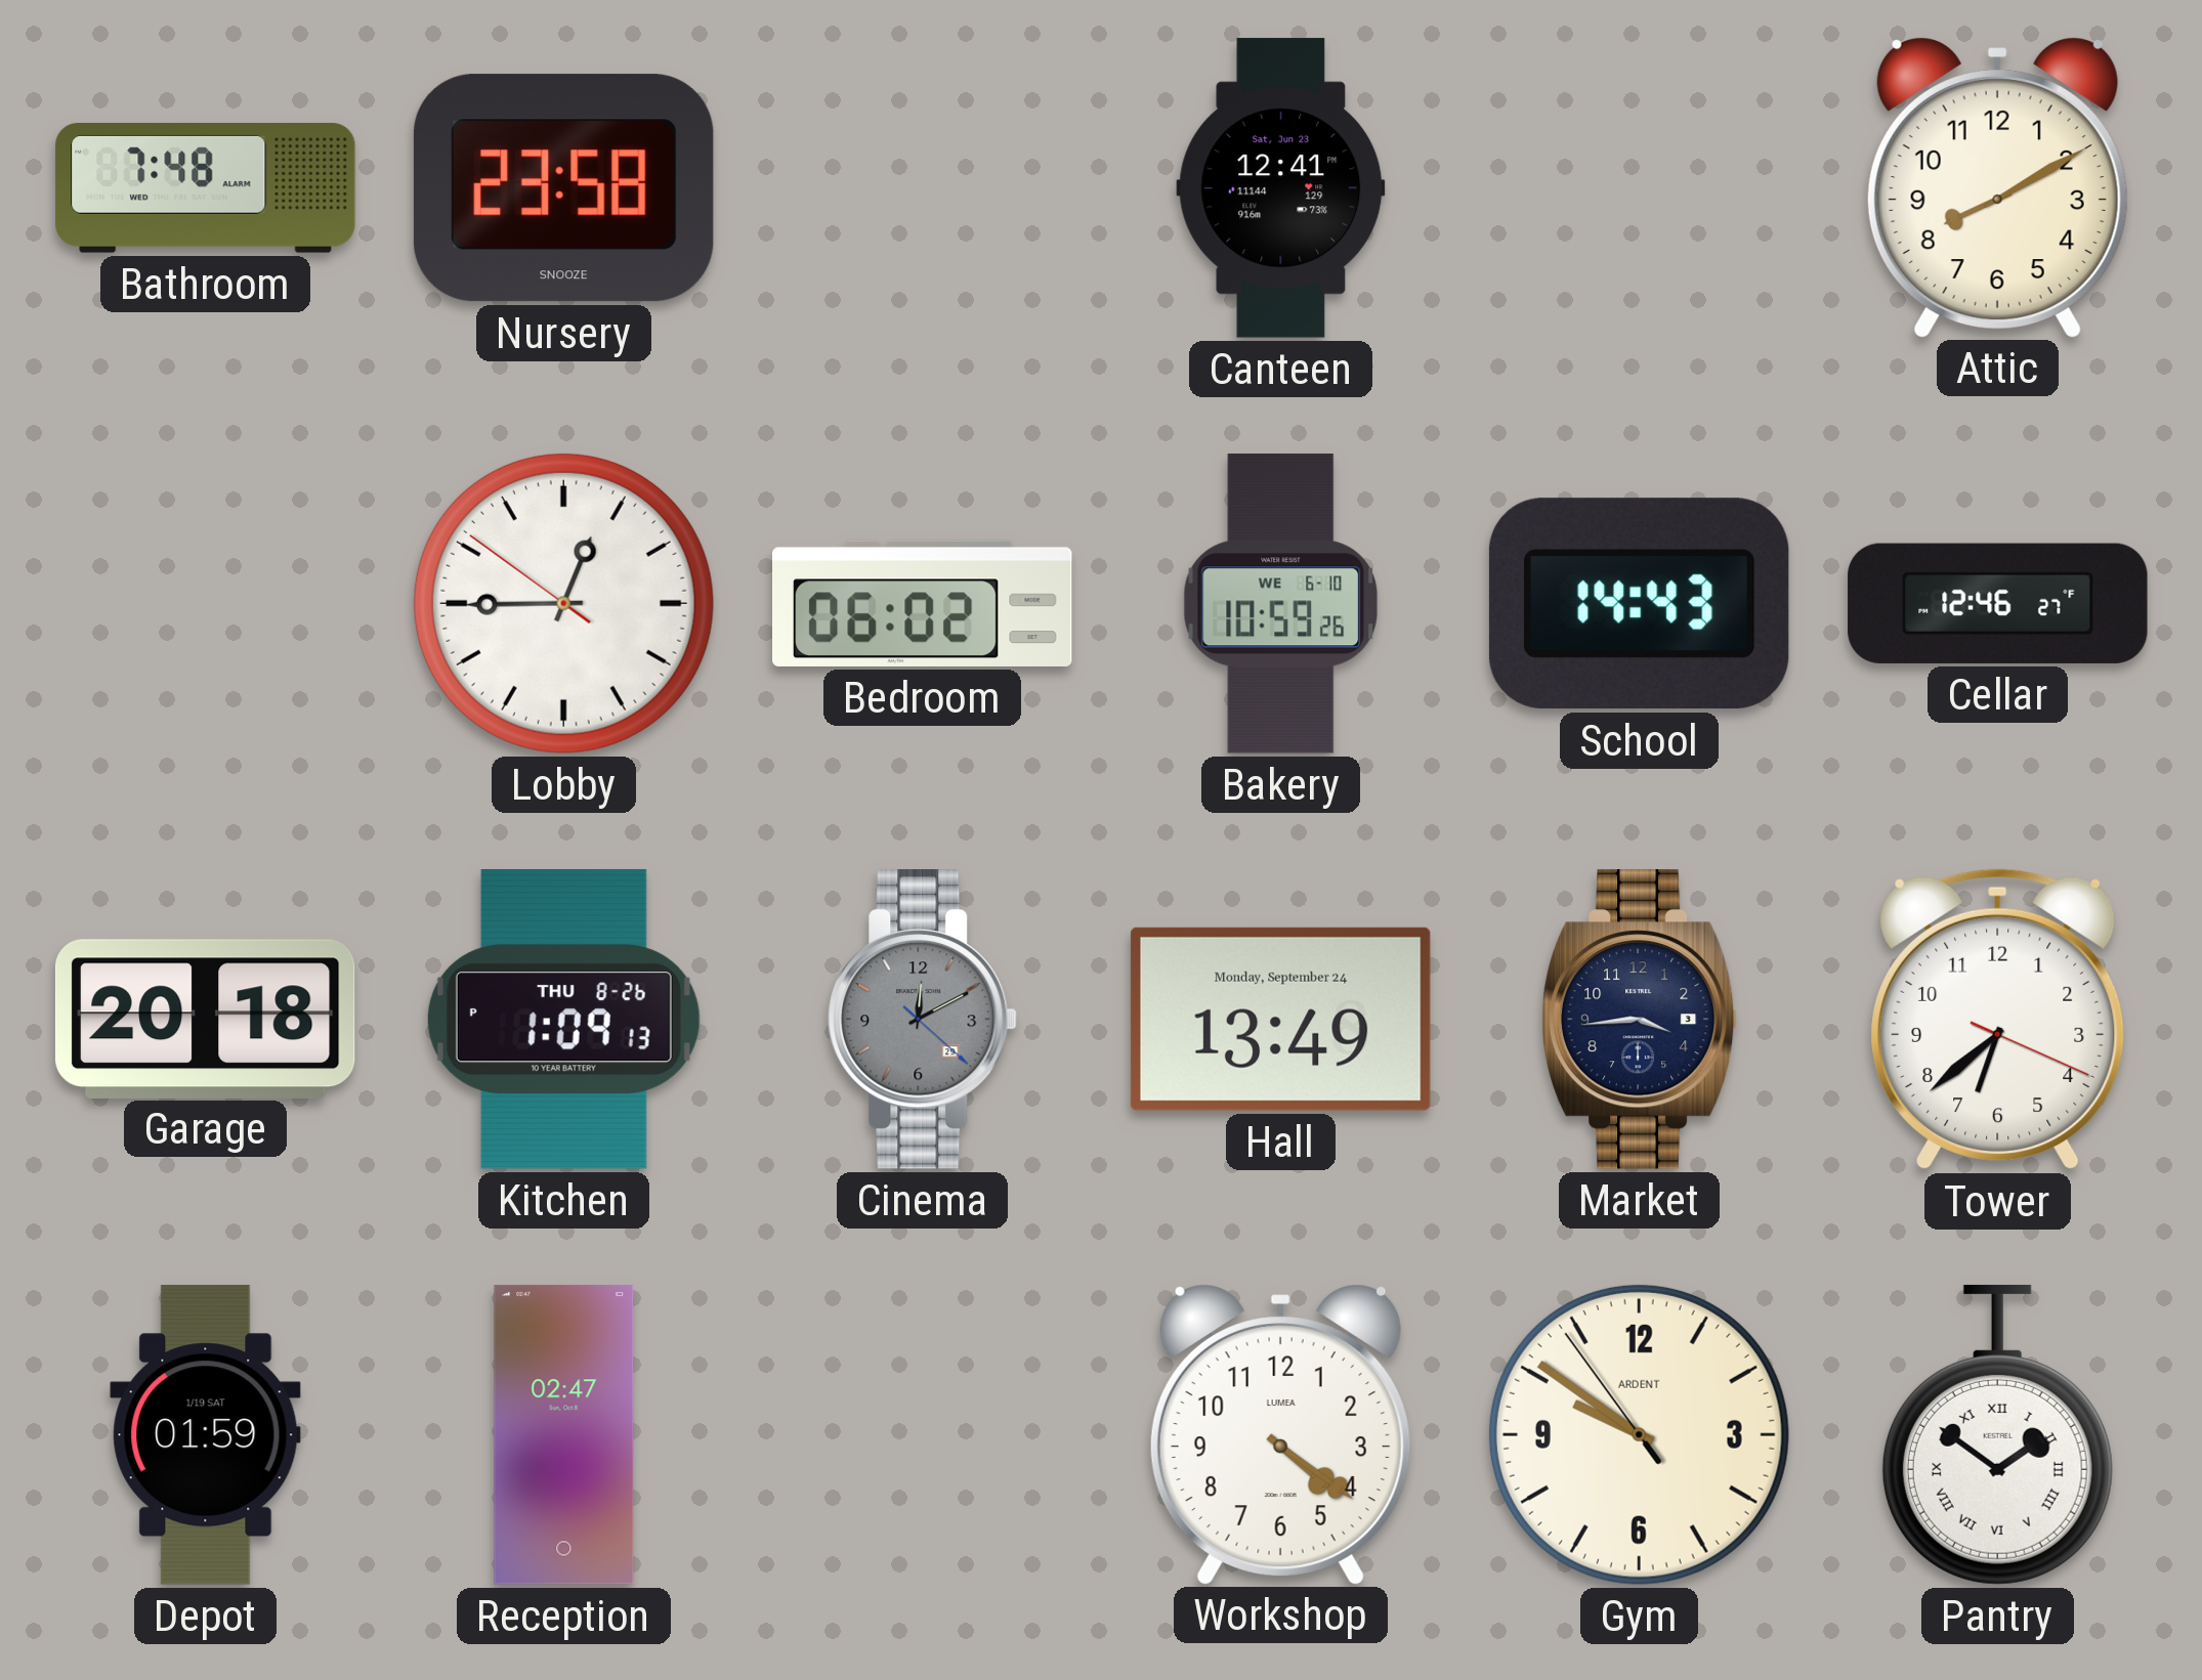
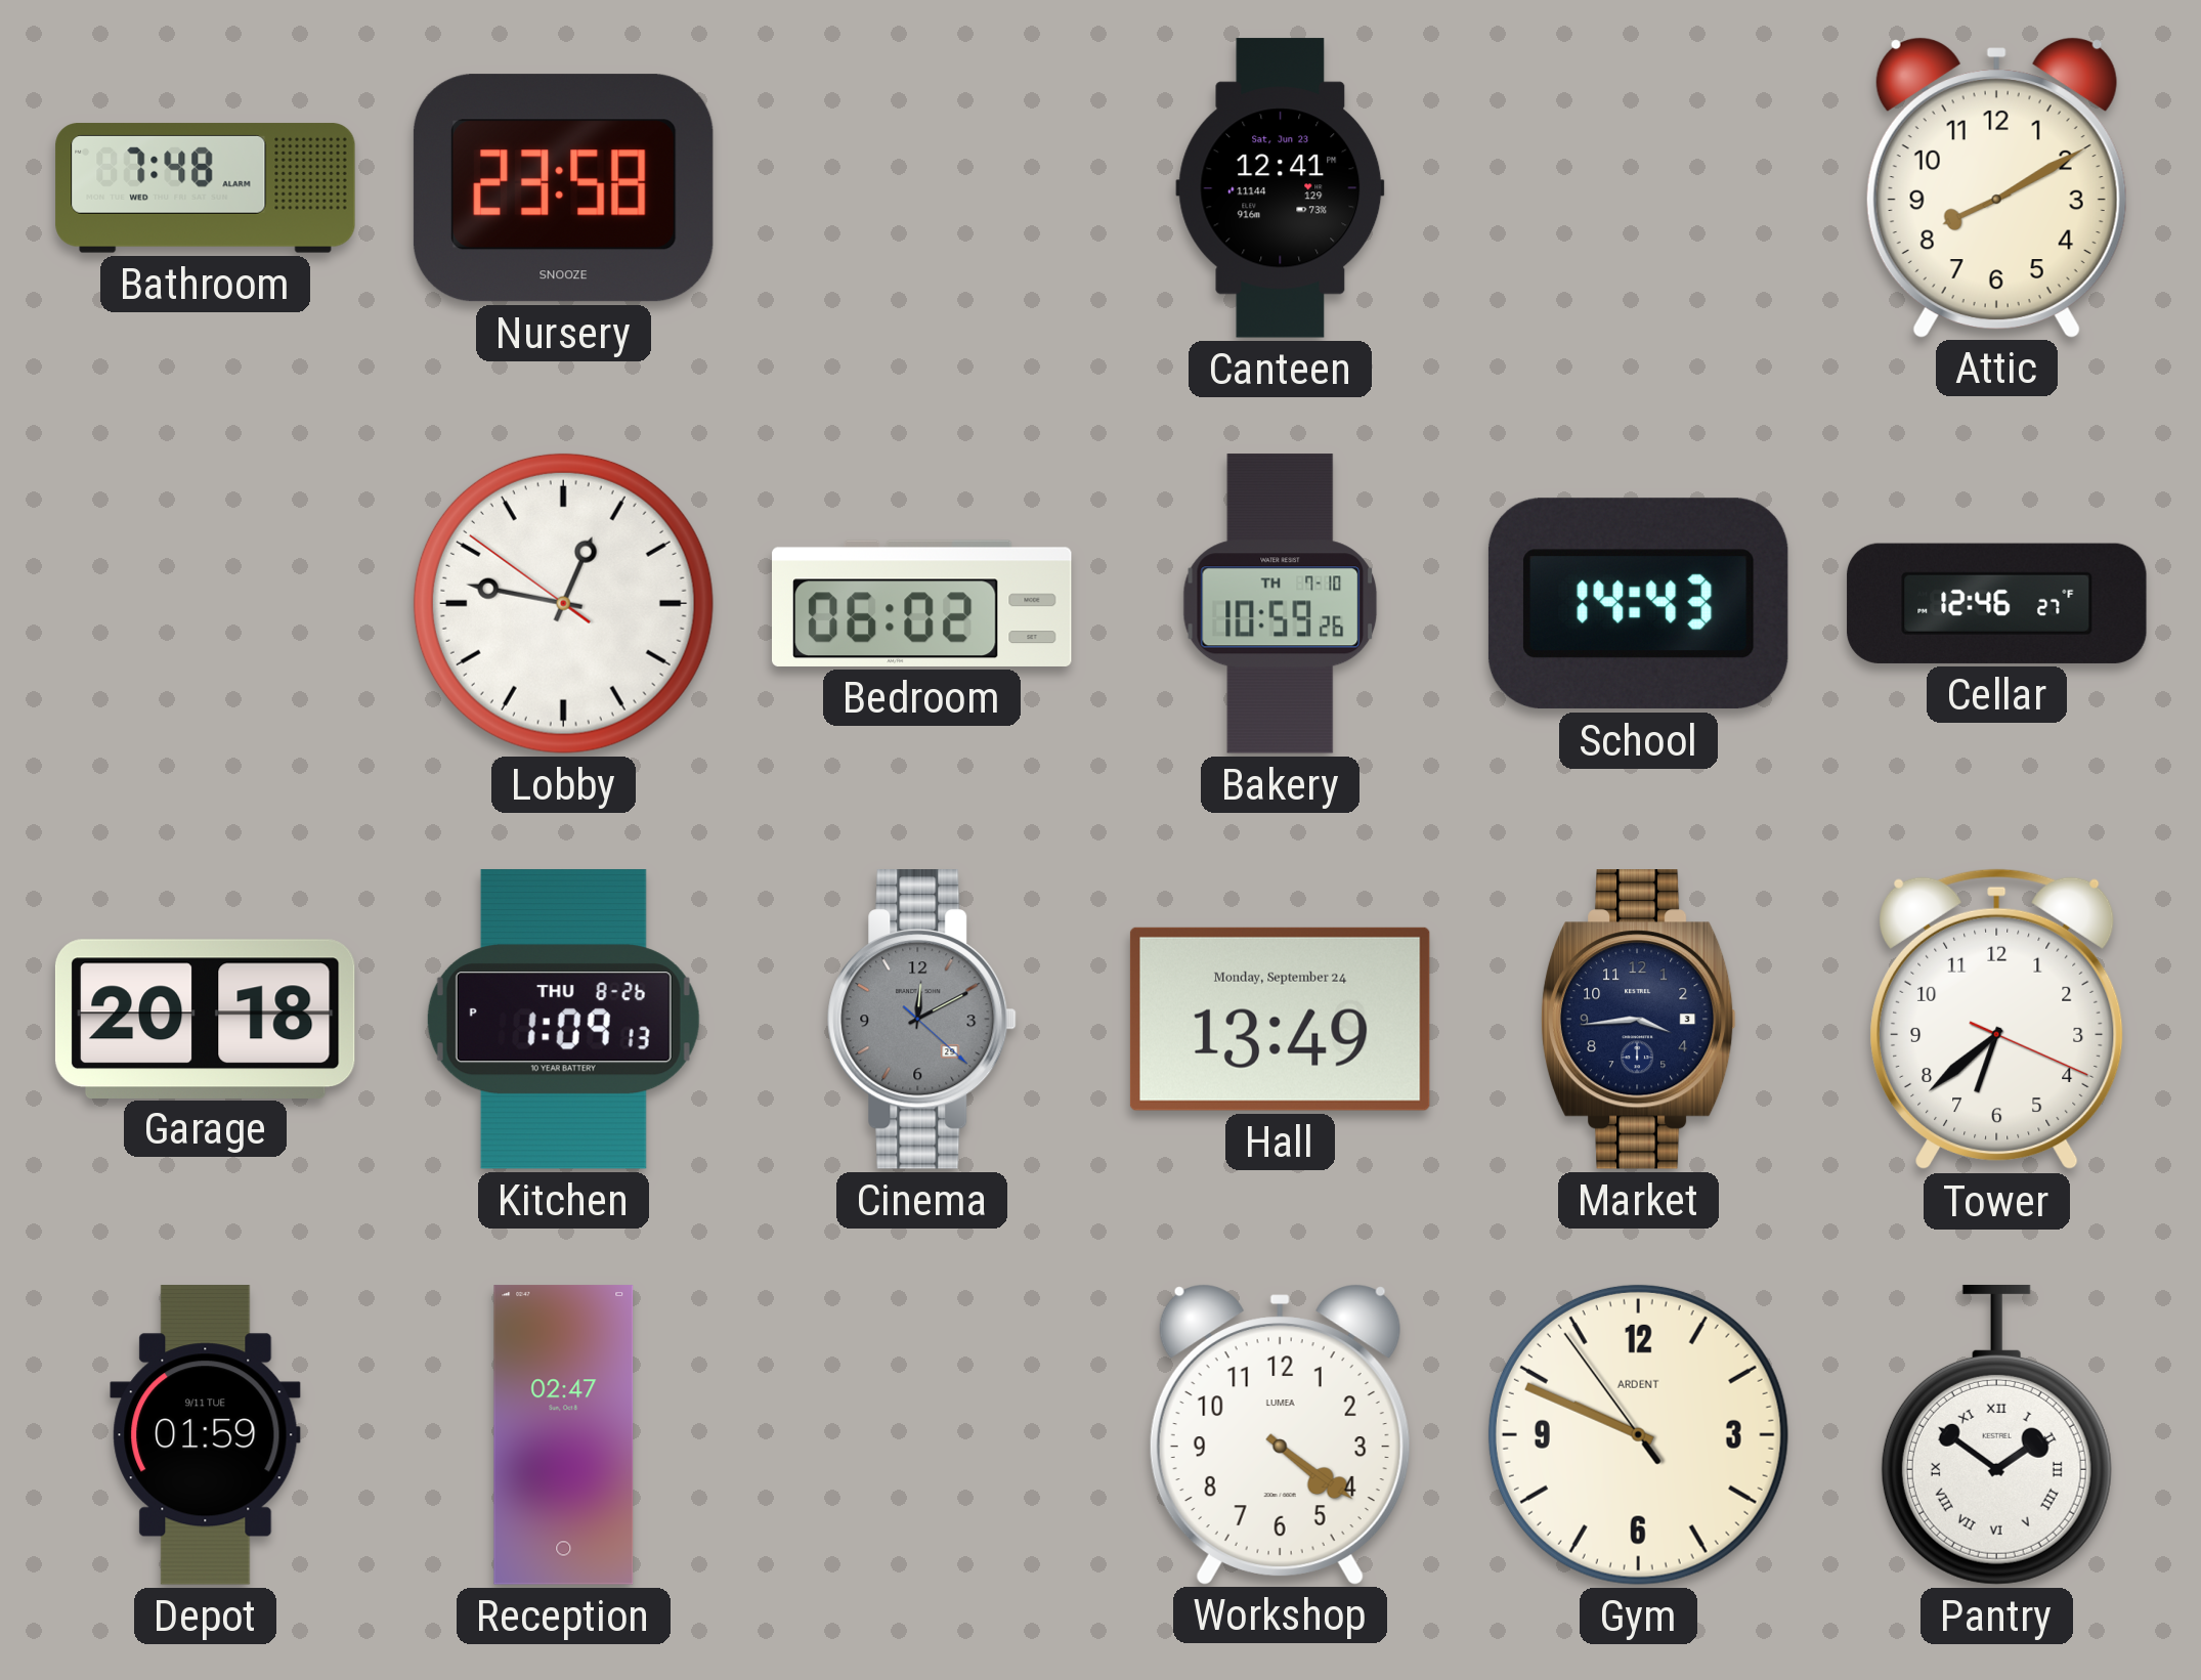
Lobby: 12:44 -> 12:46 (563, 603)
Bakery date: WE 6-10 -> TH 7-10 (1281, 604)
Depot date: 1/19 SAT -> 9/11 TUE (206, 1435)
Gym: 9:50 -> 9:48 (1638, 1434)
